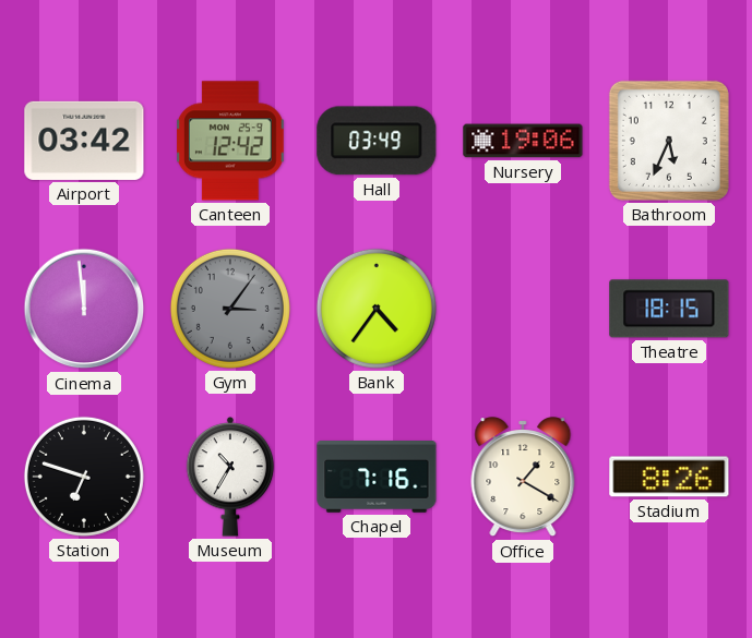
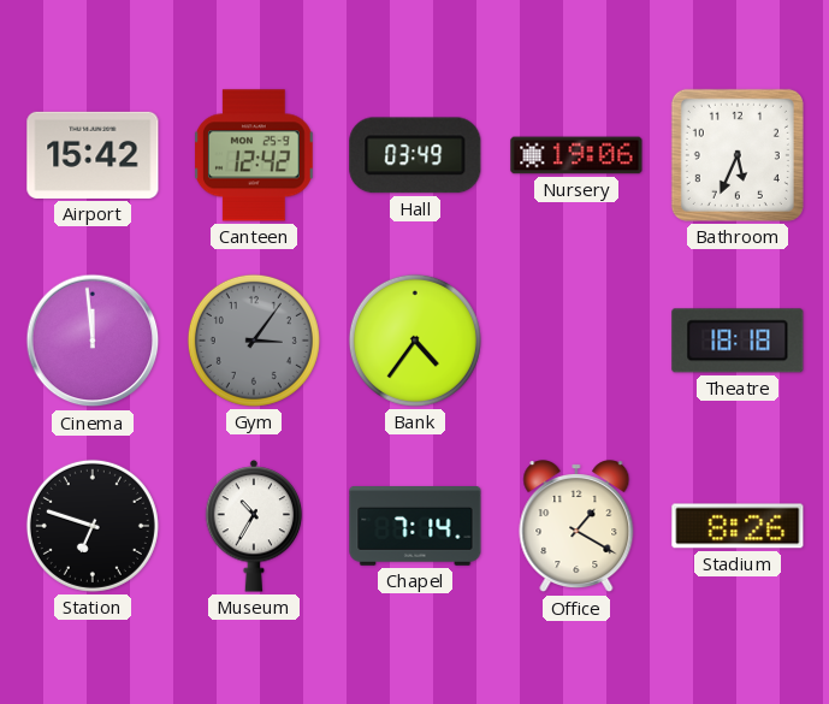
Airport: 03:42 -> 15:42 (93, 155)
Theatre: 18:15 -> 18:18 (738, 341)
Chapel: 7:16 -> 7:14 (415, 527)
